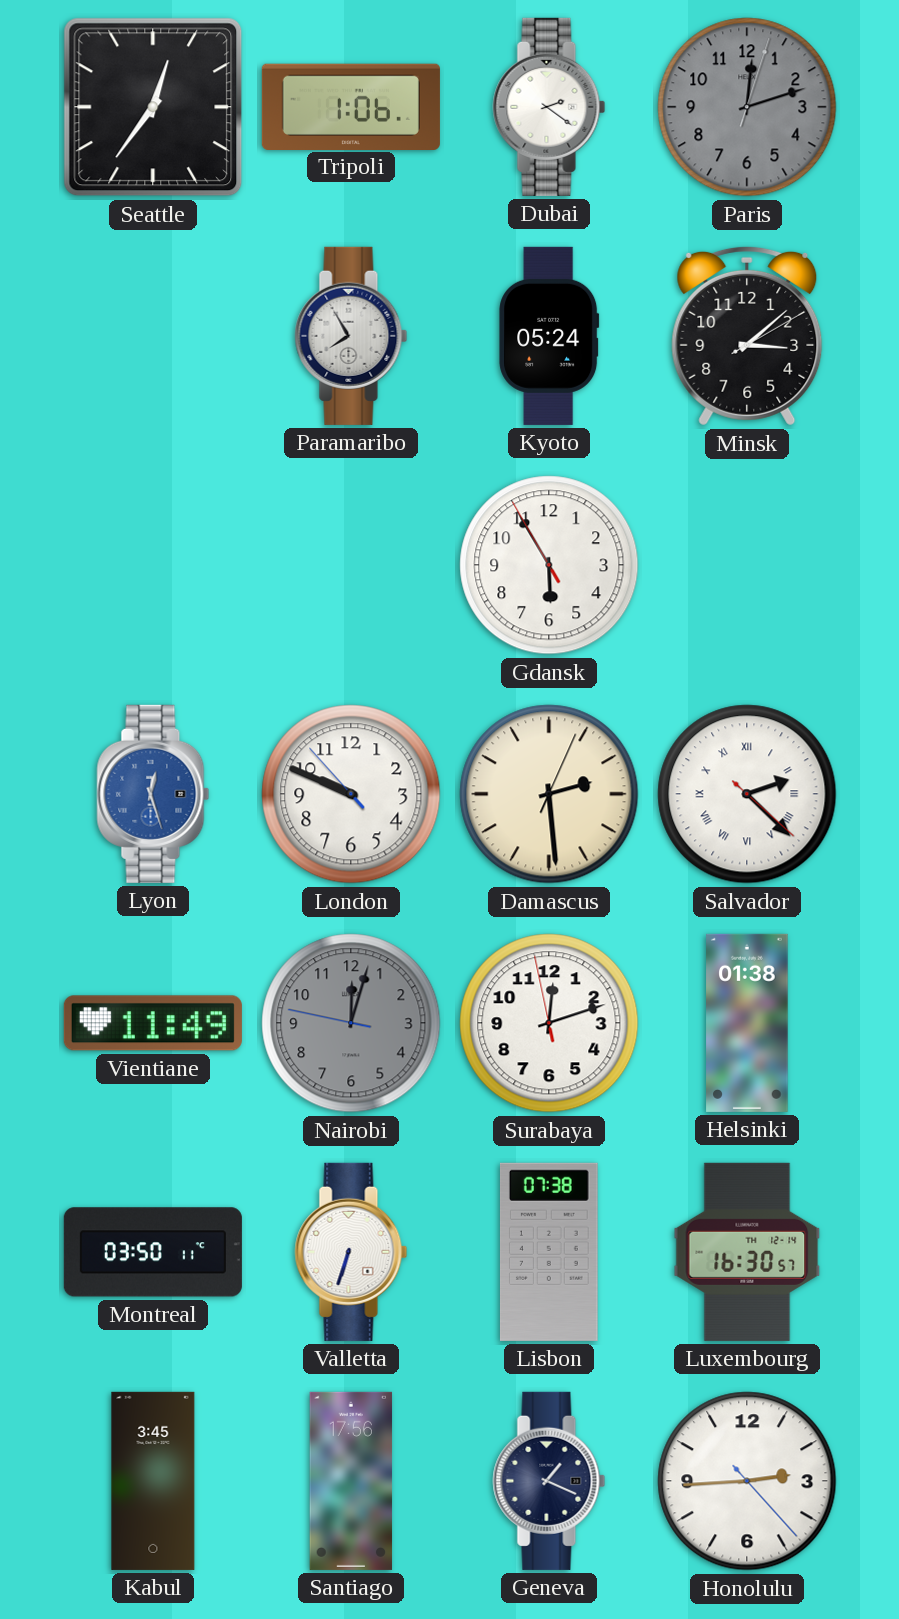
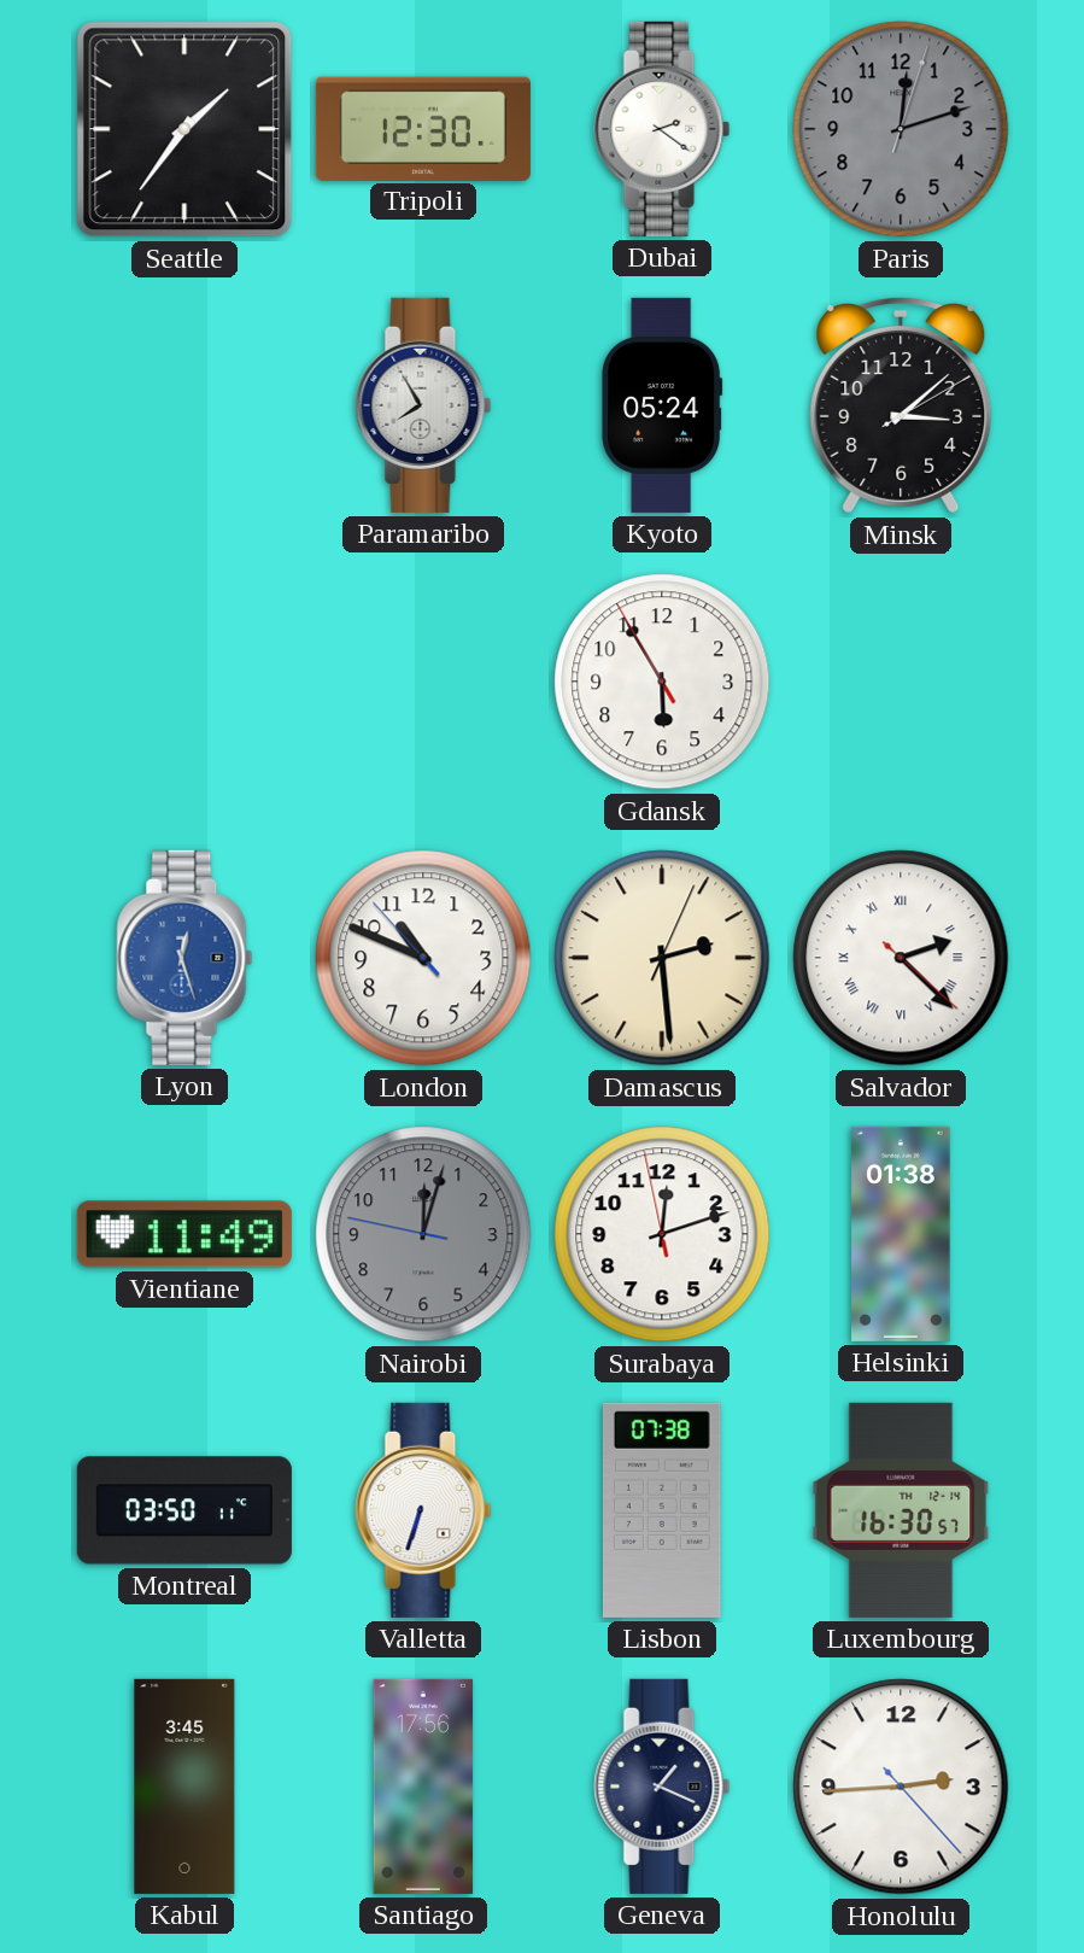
Seattle: 12:36 -> 1:36 (184, 129)
Tripoli: 1:06 -> 12:30 (423, 128)
London: 9:48 -> 10:48 (423, 958)
